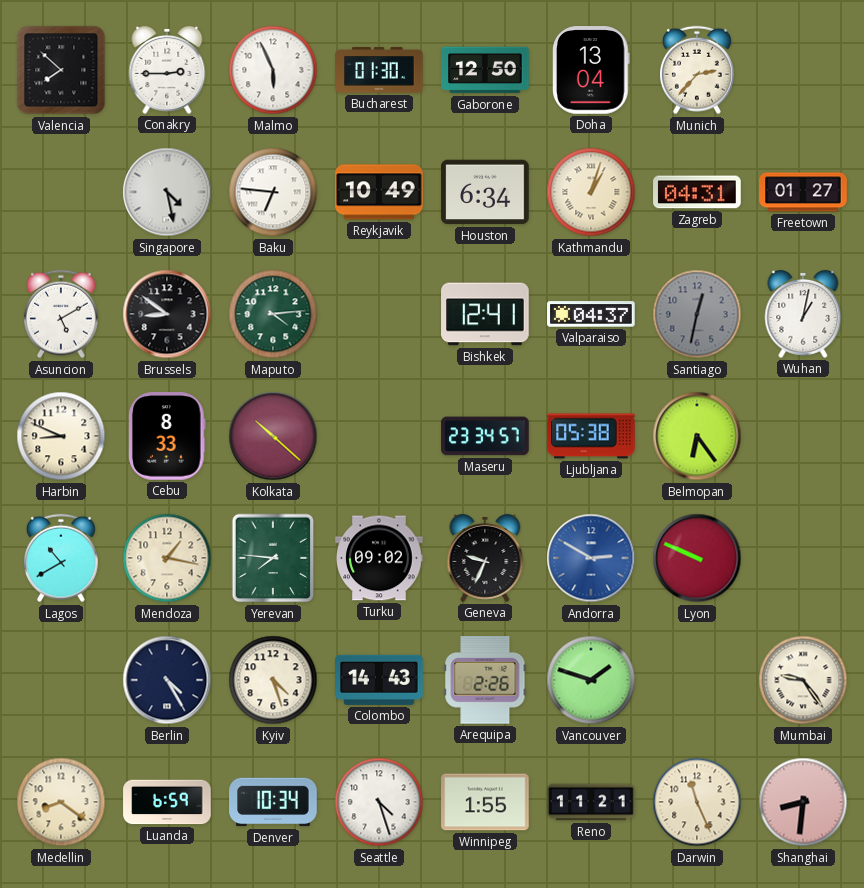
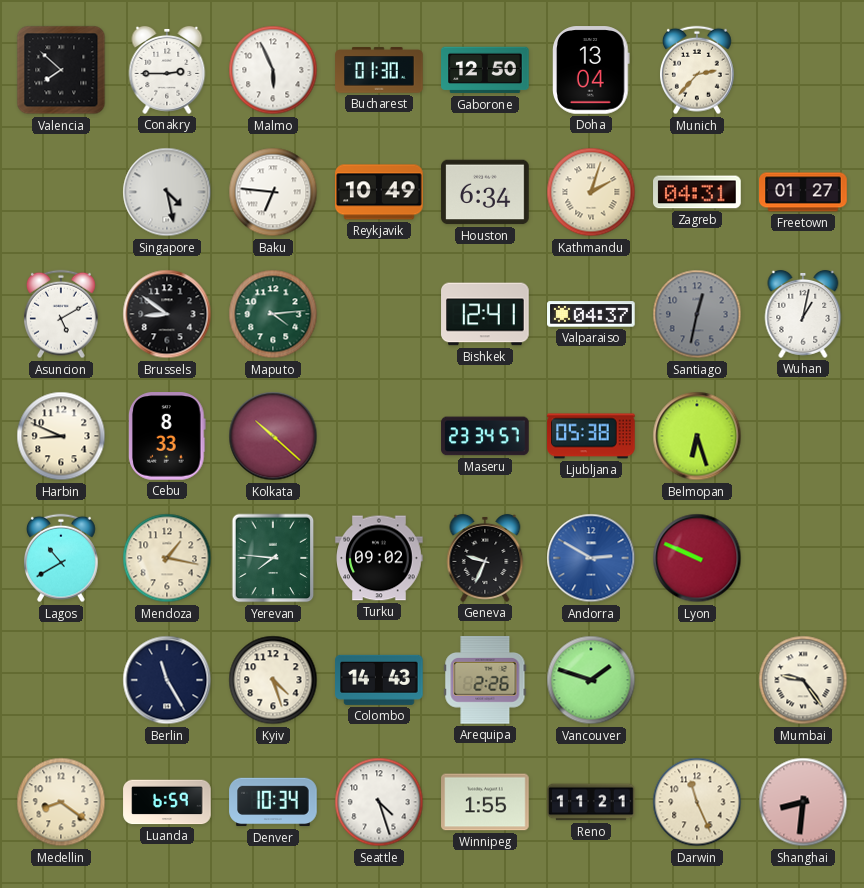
Kathmandu: 1:03 -> 2:03 (591, 192)
Belmopan: 6:24 -> 6:27 (697, 436)
Berlin: 4:25 -> 11:25 (167, 680)
